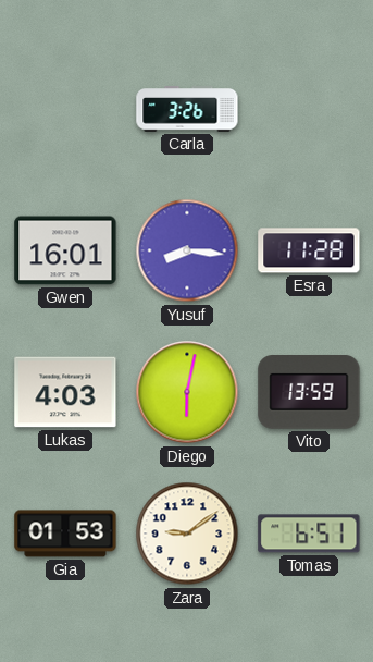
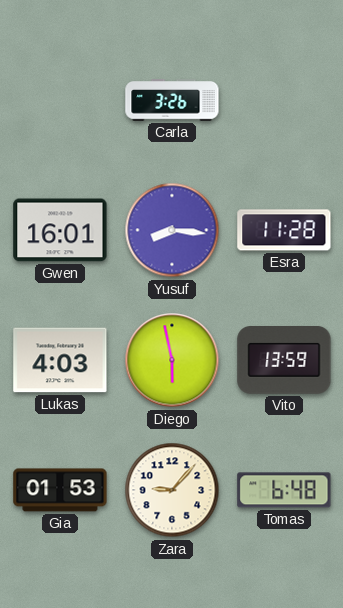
Diego: 6:02 -> 5:58 (172, 360)
Zara: 9:09 -> 9:07 (172, 490)
Tomas: 6:51 -> 6:48 (284, 490)
